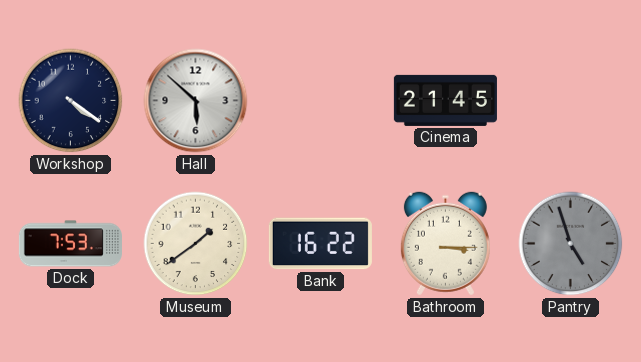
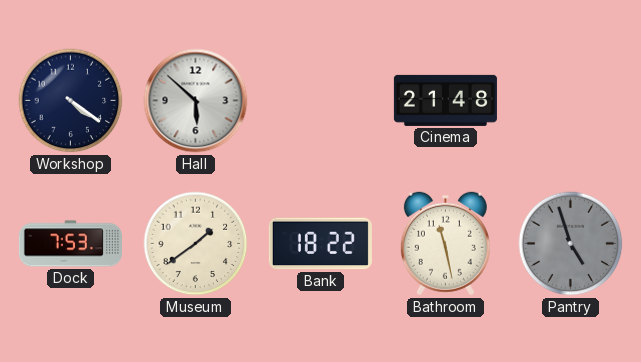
Cinema: 21:45 -> 21:48 (445, 100)
Bank: 16:22 -> 18:22 (320, 244)
Bathroom: 3:15 -> 11:28 (445, 244)
